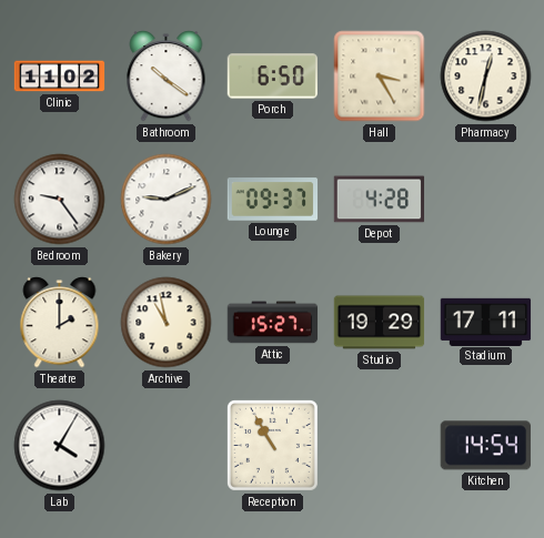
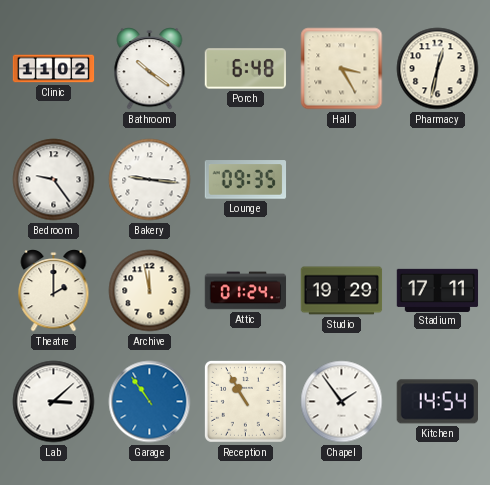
Porch: 6:50 -> 6:48 (246, 69)
Bakery: 9:11 -> 9:16 (150, 180)
Lounge: 09:37 -> 09:35 (246, 180)
Depot: 4:28 -> none (380, 200)
Archive: 10:58 -> 11:58 (150, 291)
Attic: 15:27 -> 01:24 (246, 291)
Lab: 4:05 -> 3:08 (54, 402)
Garage: none -> 10:54 (150, 402)
Chapel: none -> 1:54 (342, 402)
